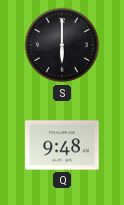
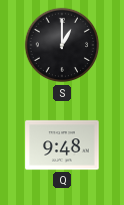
S: 6:00 -> 1:00 (62, 45)
